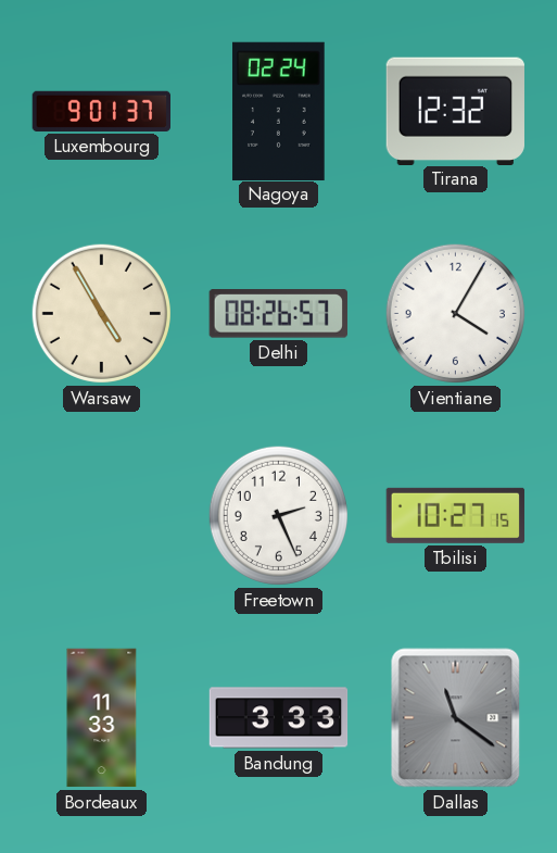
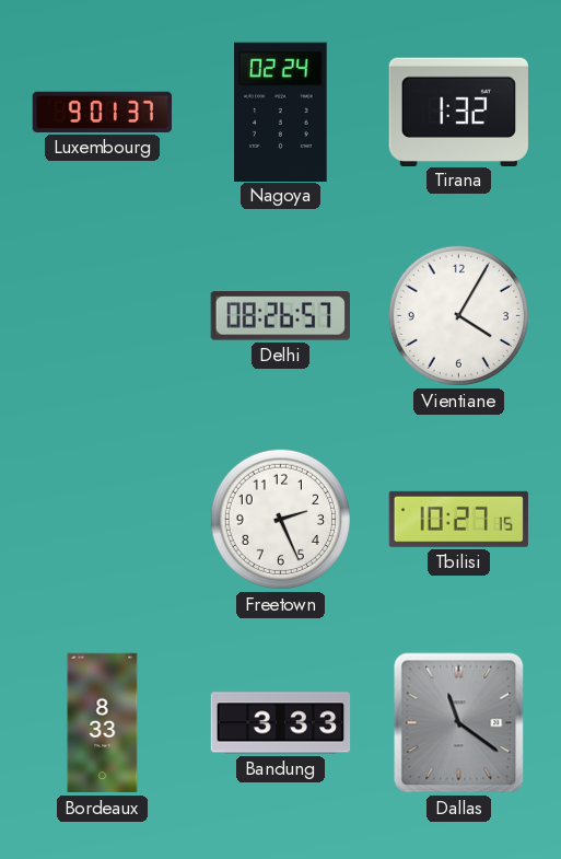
Tirana: 12:32 -> 1:32 (458, 112)
Warsaw: 4:55 -> none (101, 313)
Bordeaux: 11:33 -> 8:33 (103, 723)
